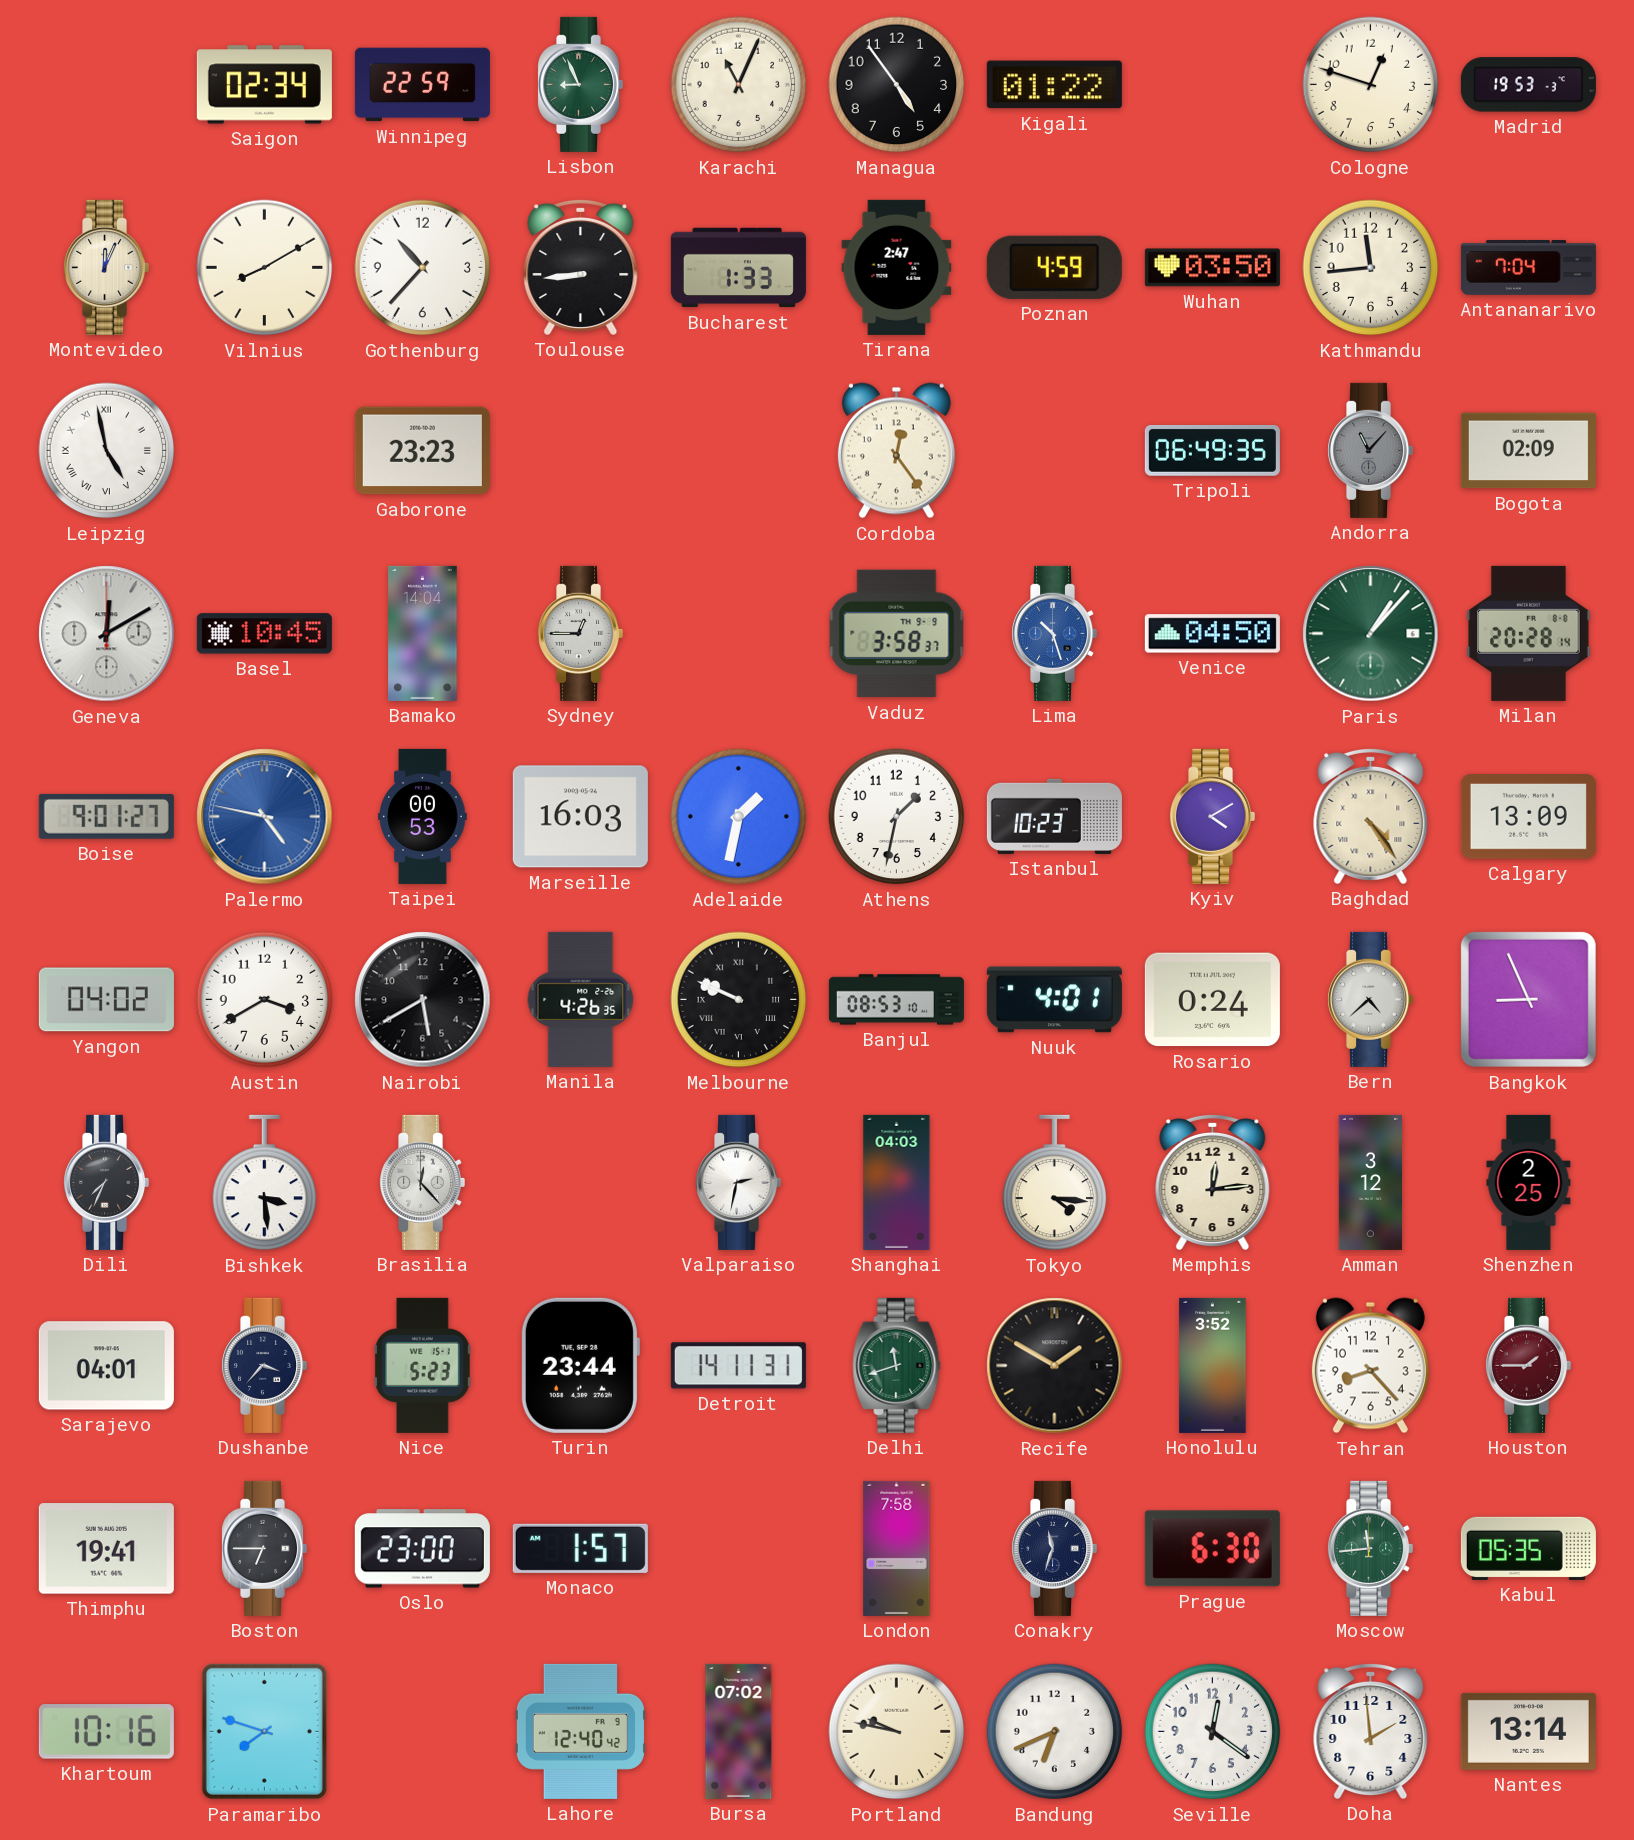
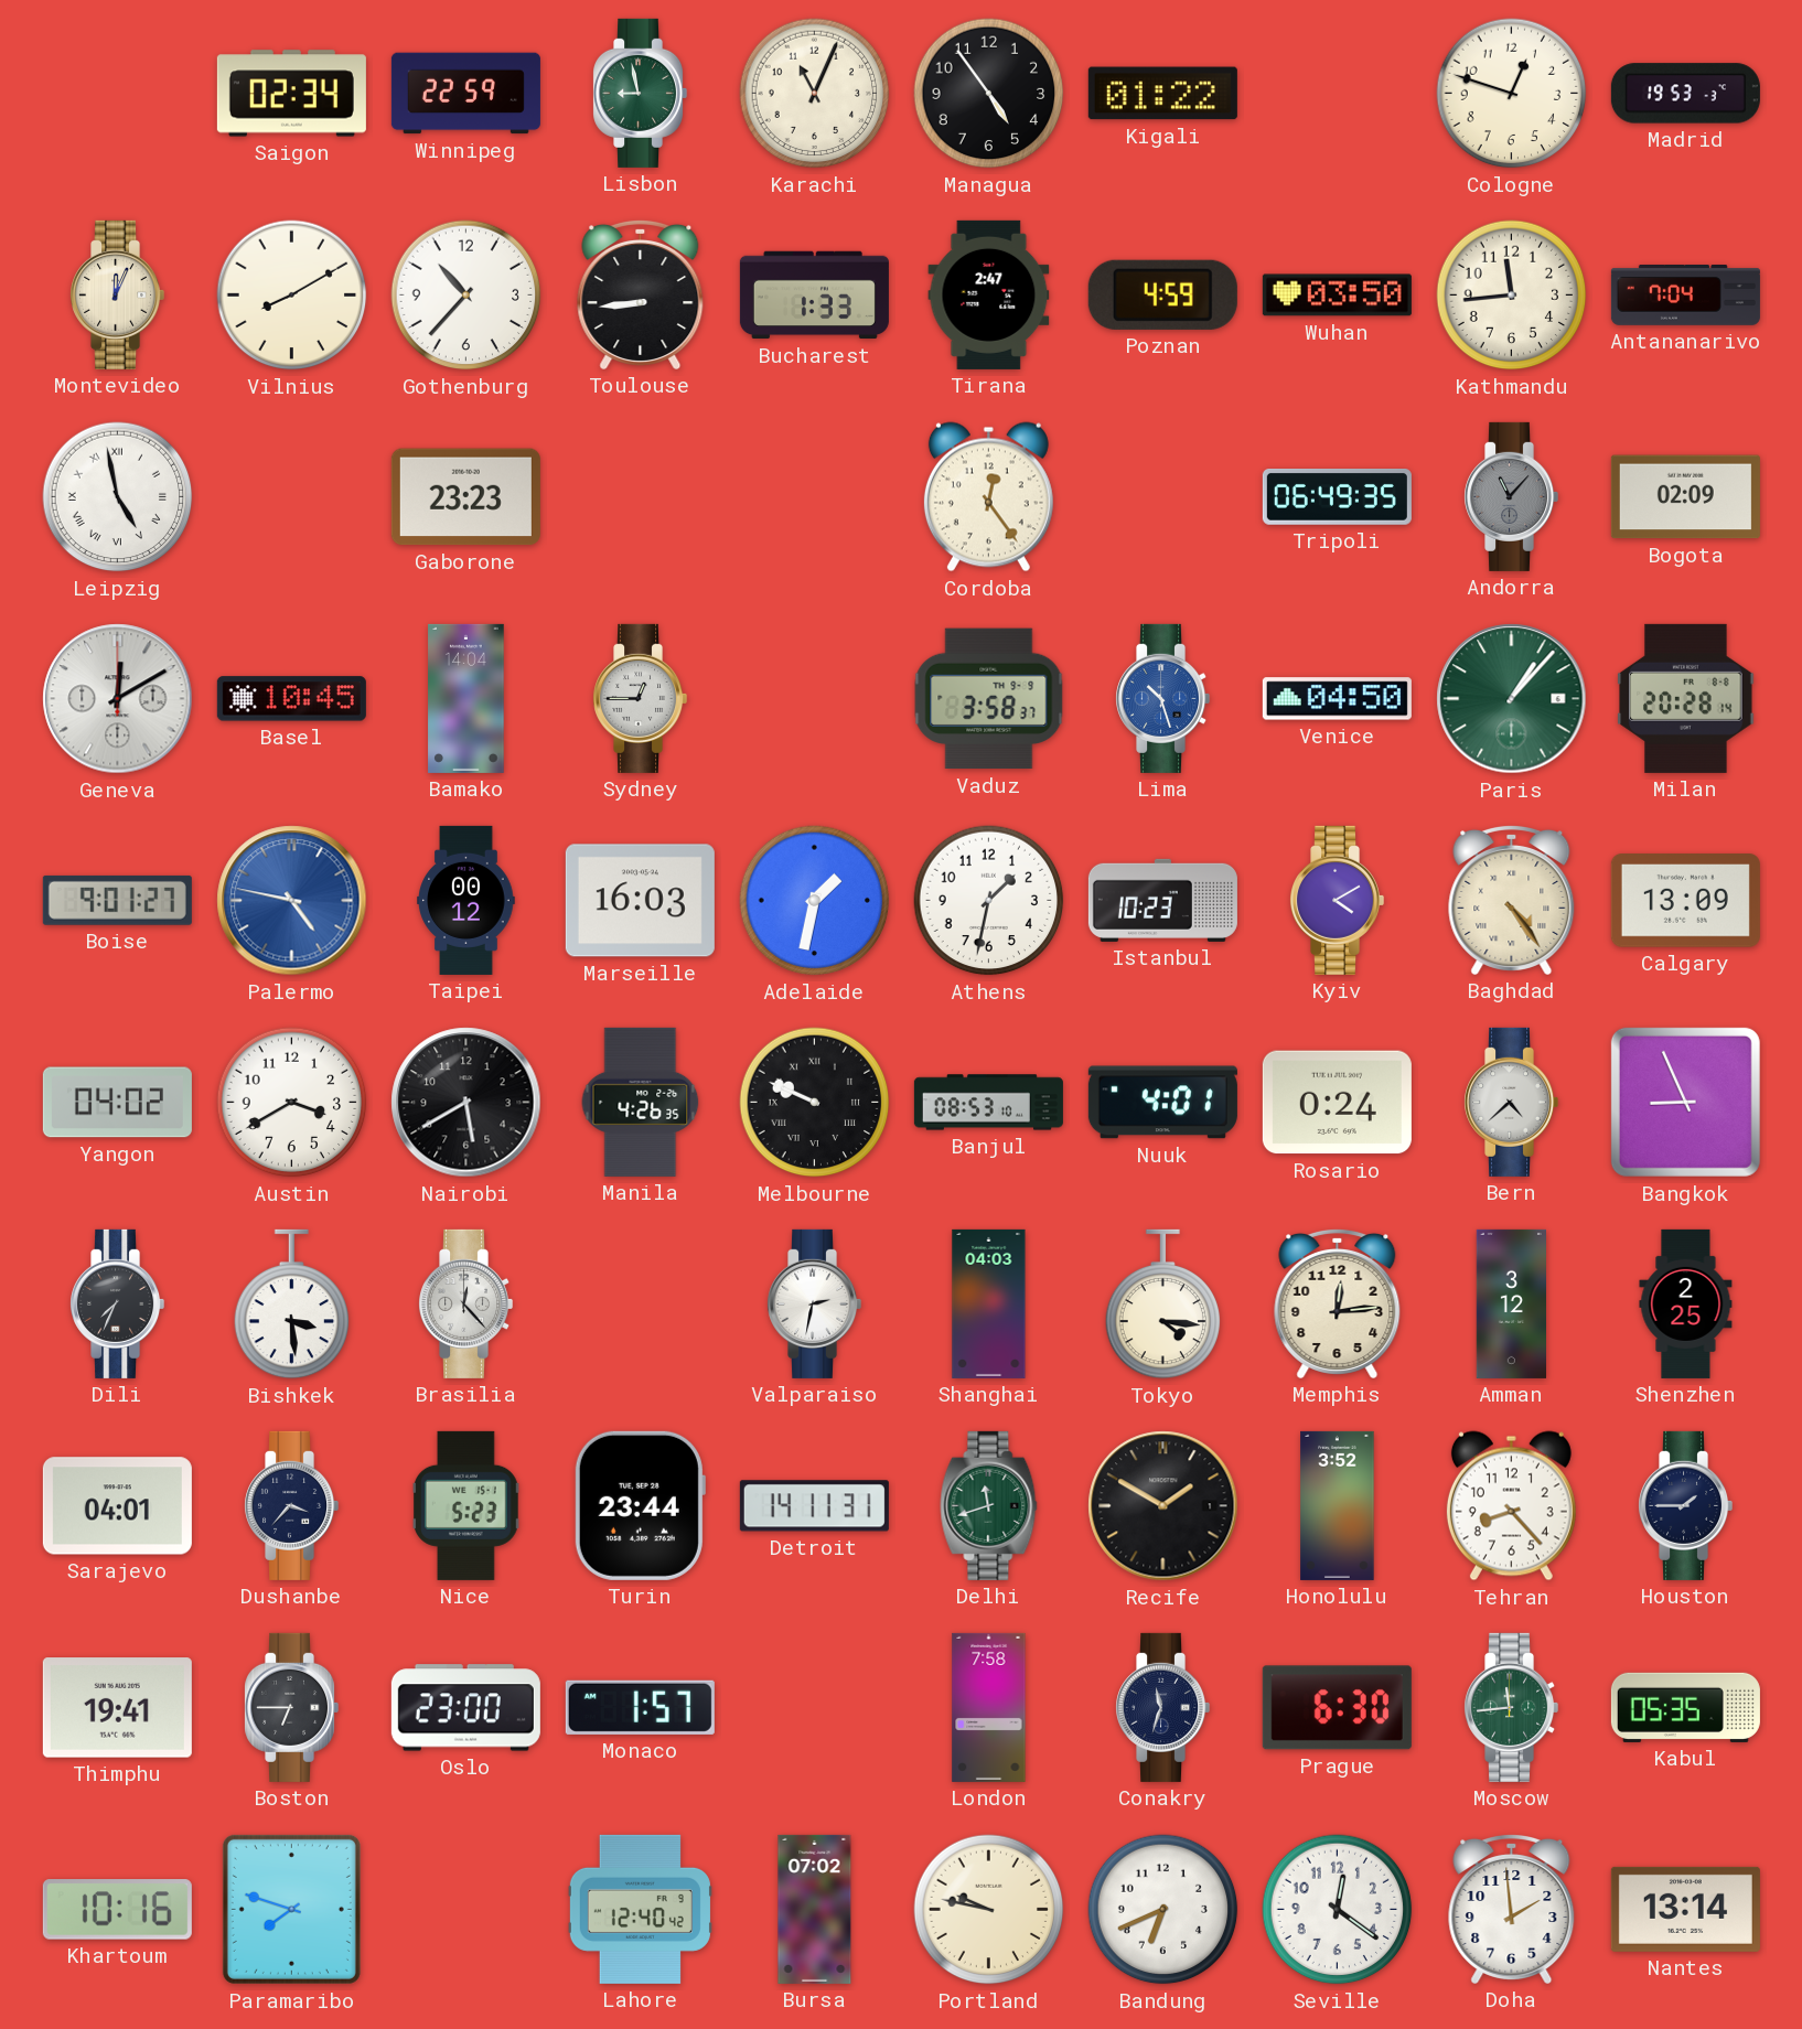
Lisbon: 8:56 -> 8:58 (641, 93)
Taipei: 00:53 -> 00:12 (466, 900)
Houston dial: burgundy -> navy (1686, 1505)
